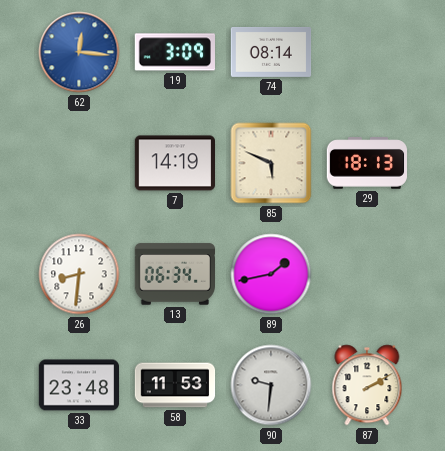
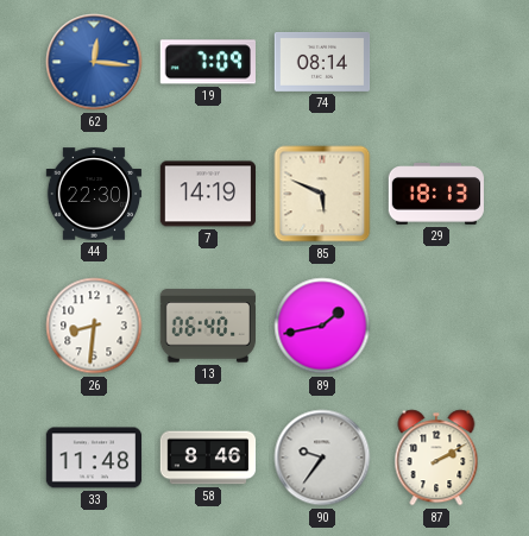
19: 3:09 -> 7:09 (207, 62)
44: none -> 22:30 (94, 194)
13: 06:34 -> 06:40 (207, 326)
33: 23:48 -> 11:48 (94, 458)
58: 11:53 -> 8:46 (208, 458)
90: 9:31 -> 9:36 (322, 458)
